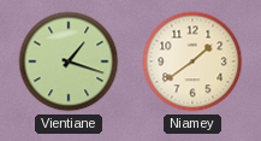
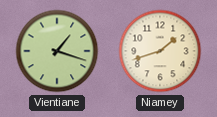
Niamey: 1:39 -> 1:42 (160, 51)
